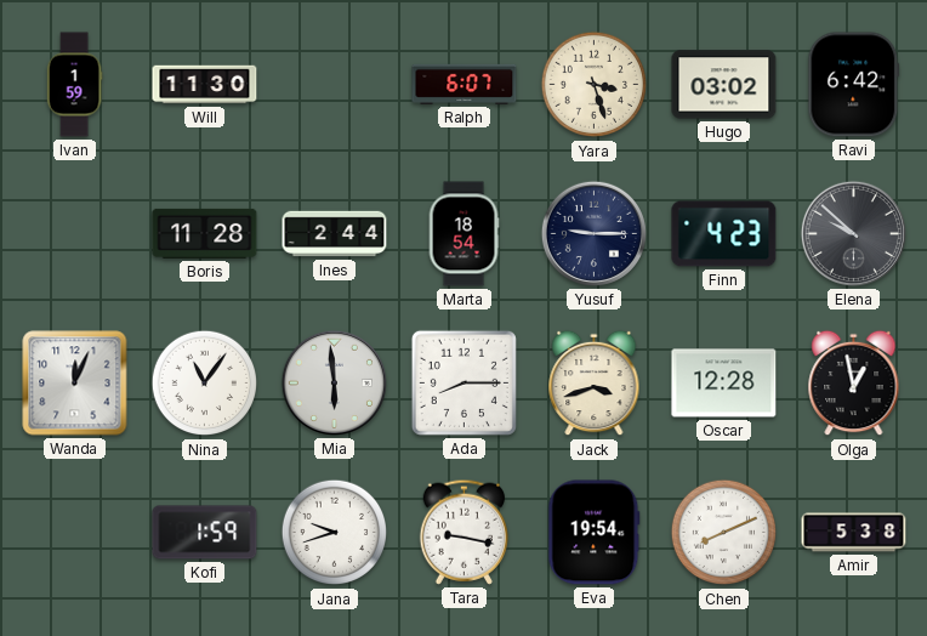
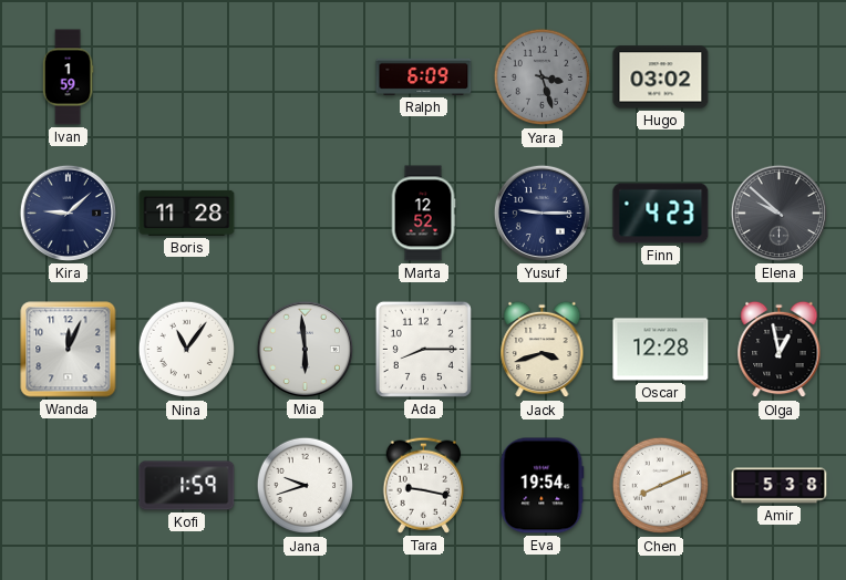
Will: 11:30 -> none (205, 85)
Ralph: 6:07 -> 6:09 (424, 76)
Yara dial: cream -> grey (543, 77)
Ravi: 6:42 -> none (854, 85)
Kira: none -> 9:08 (68, 213)
Ines: 2:44 -> none (335, 234)
Marta: 18:54 -> 12:52 (423, 214)
